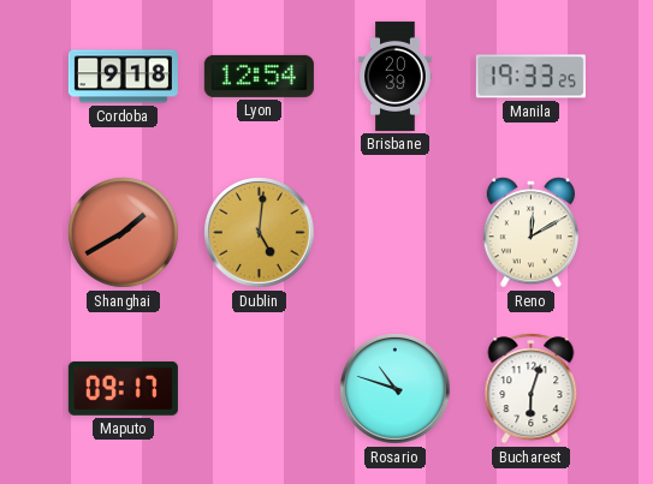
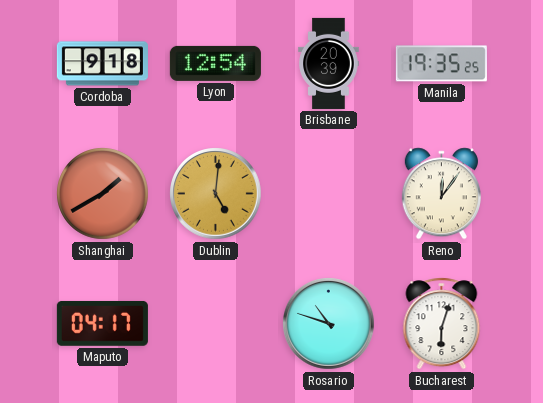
Manila: 19:33 -> 19:35 (441, 64)
Reno: 12:10 -> 12:06 (441, 194)
Maputo: 09:17 -> 04:17 (102, 323)
